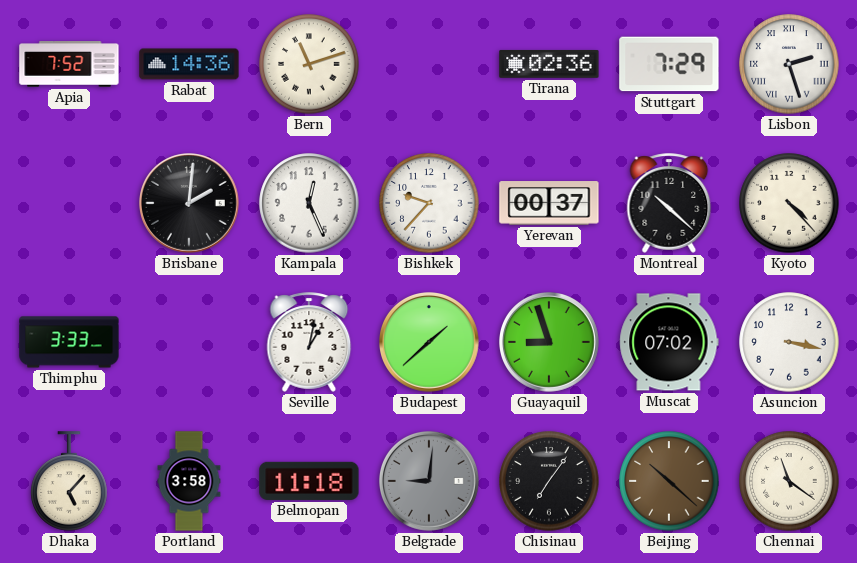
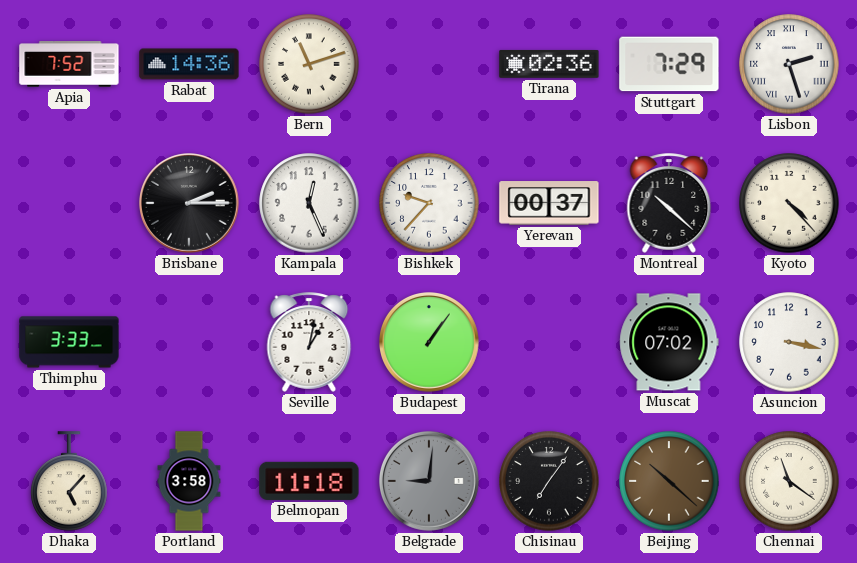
Brisbane: 2:01 -> 2:15 (190, 204)
Budapest: 1:38 -> 1:06 (430, 343)
Guayaquil: 8:57 -> none (550, 343)
